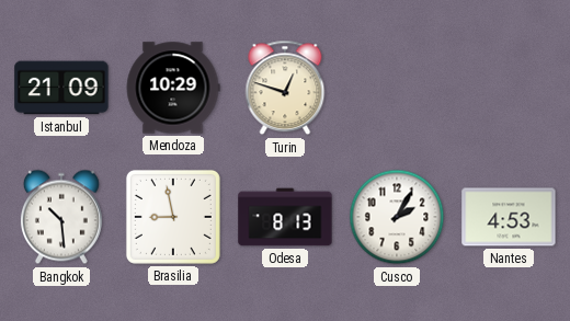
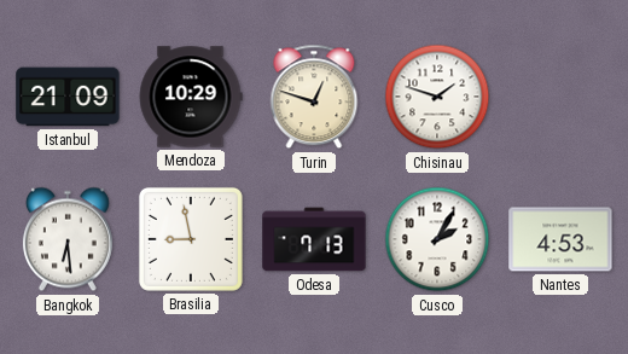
Chisinau: none -> 1:48 (437, 97)
Bangkok: 10:29 -> 6:29 (68, 239)
Odesa: 8:13 -> 7:13 (314, 239)
